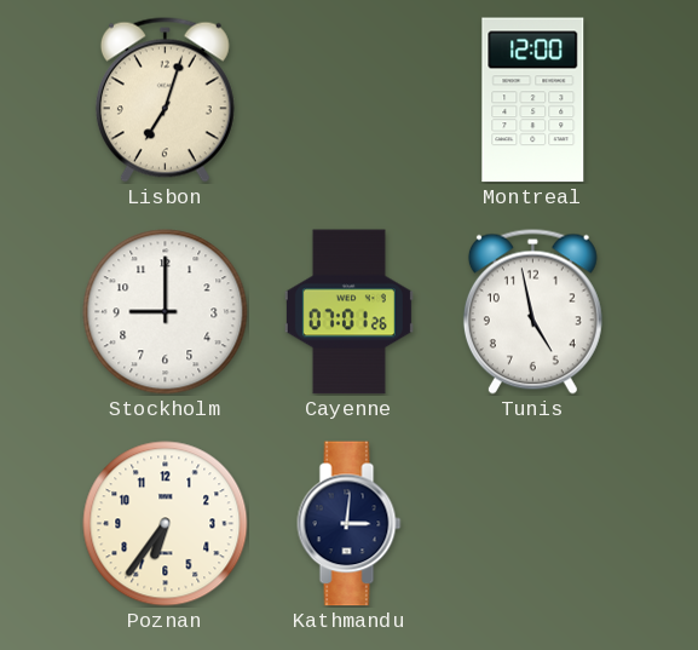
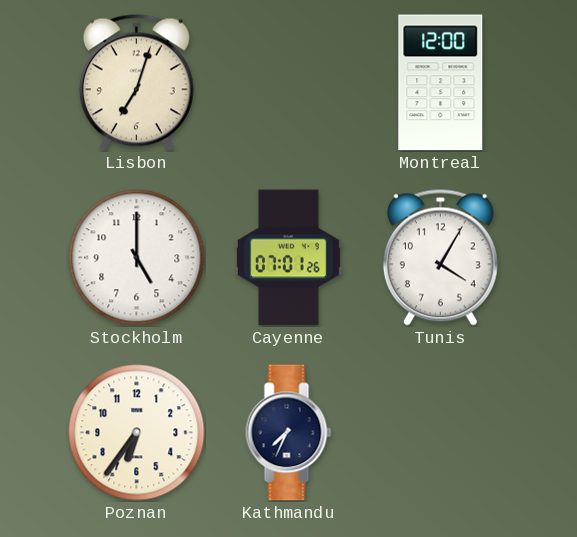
Stockholm: 9:00 -> 5:00 (137, 258)
Tunis: 4:58 -> 4:05 (440, 257)
Kathmandu: 3:01 -> 7:34 (289, 433)
